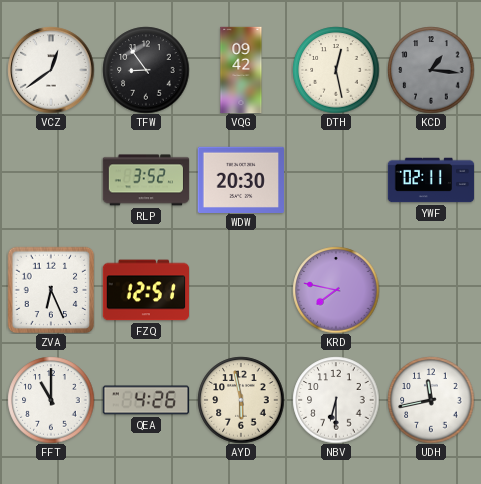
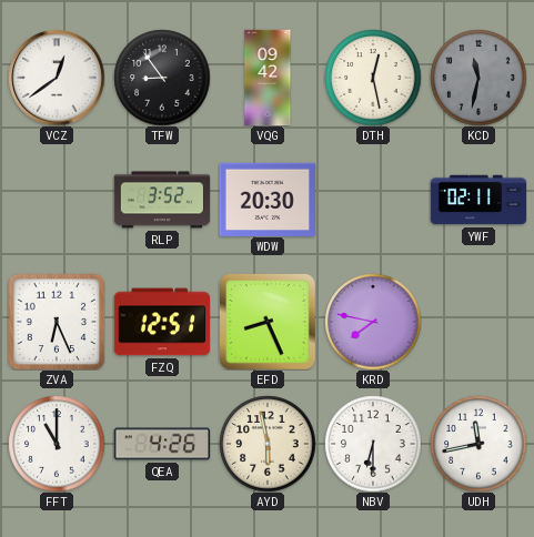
KCD: 1:16 -> 11:32 (478, 78)
EFD: none -> 8:26 (268, 322)
